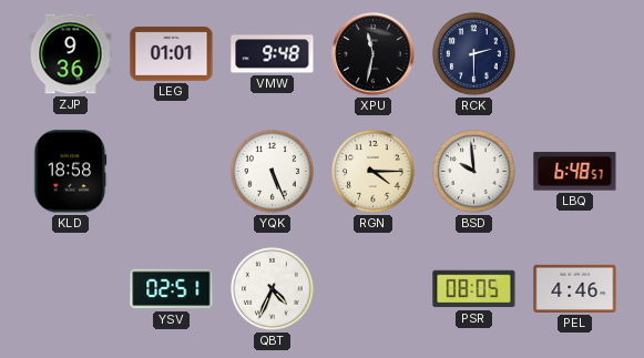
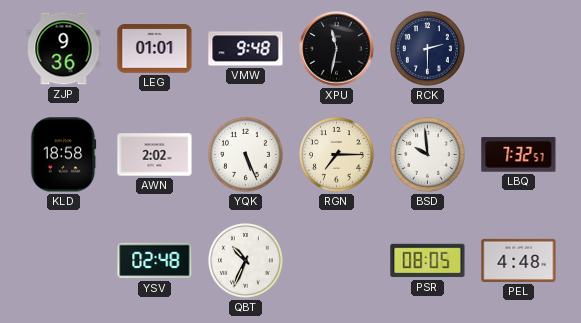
AWN: none -> 2:02 (155, 155)
RGN: 4:15 -> 7:15 (337, 155)
LBQ: 6:48 -> 7:32 (519, 155)
YSV: 02:51 -> 02:48 (155, 261)
QBT: 4:34 -> 10:34 (246, 261)
PEL: 4:46 -> 4:48 (519, 260)
